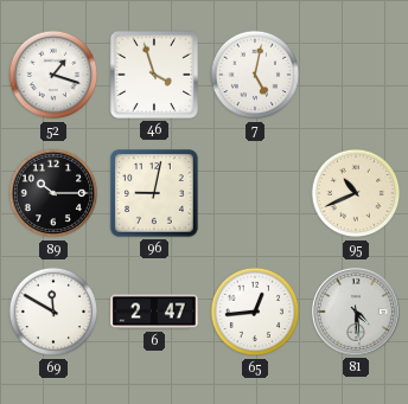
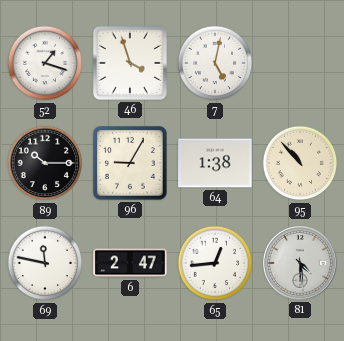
96: 9:02 -> 9:05 (130, 163)
64: none -> 1:38 (215, 163)
95: 10:41 -> 10:53 (300, 163)
69: 11:50 -> 11:47 (45, 263)
